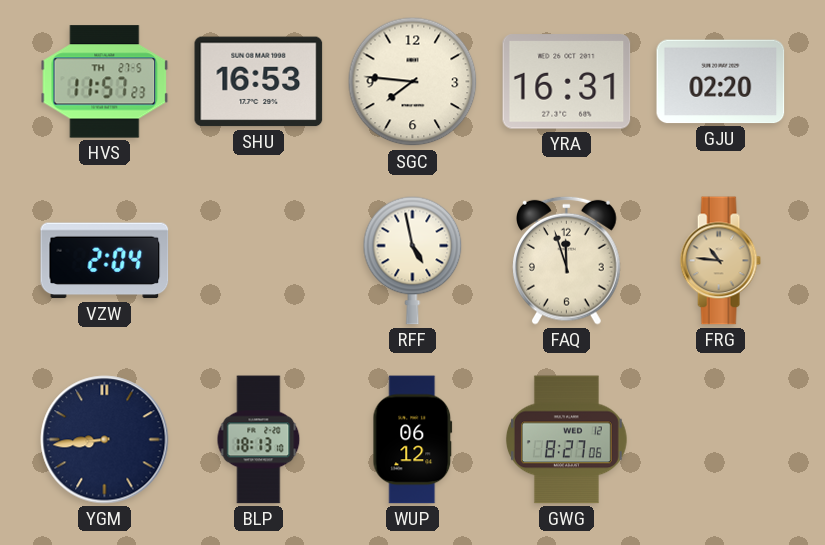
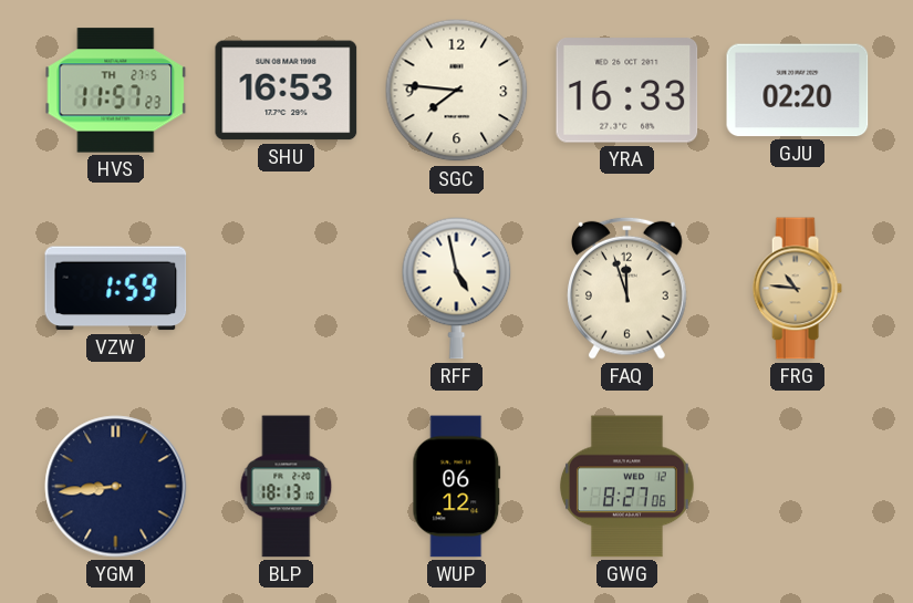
YRA: 16:31 -> 16:33 (627, 91)
VZW: 2:04 -> 1:59 (116, 289)
